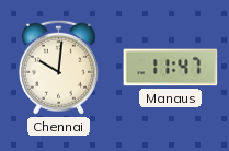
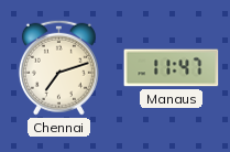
Chennai: 10:01 -> 7:12 (58, 67)
